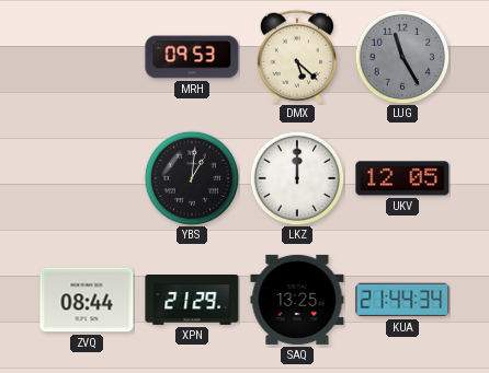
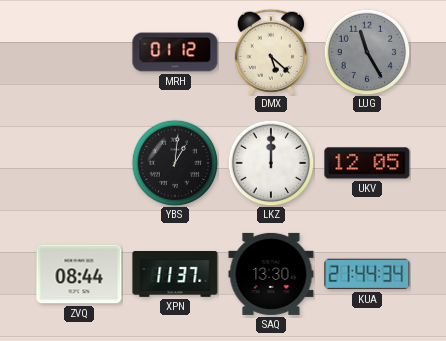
MRH: 09:53 -> 01:12 (175, 52)
XPN: 21:29 -> 11:37 (175, 275)
SAQ: 13:25 -> 13:30 (271, 274)
